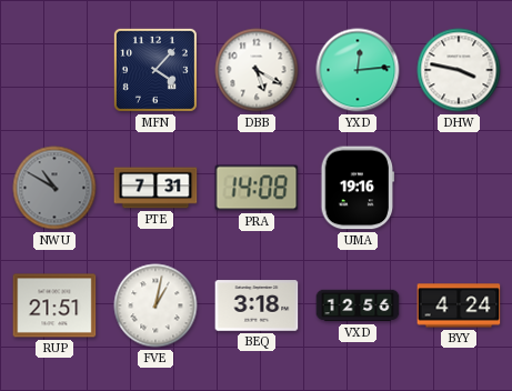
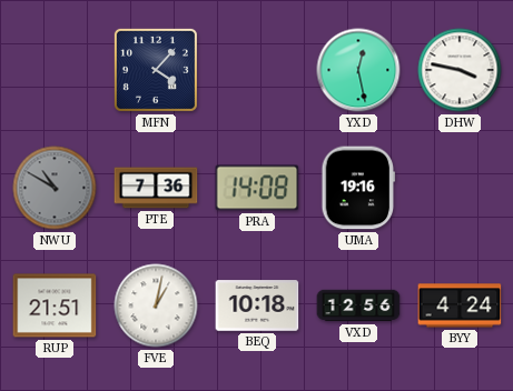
DBB: 5:20 -> none (257, 70)
YXD: 12:14 -> 12:28 (358, 70)
PTE: 7:31 -> 7:36 (156, 188)
BEQ: 3:18 -> 10:18 (257, 305)
